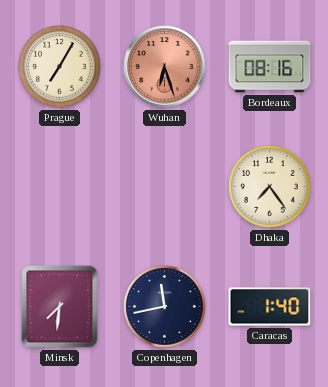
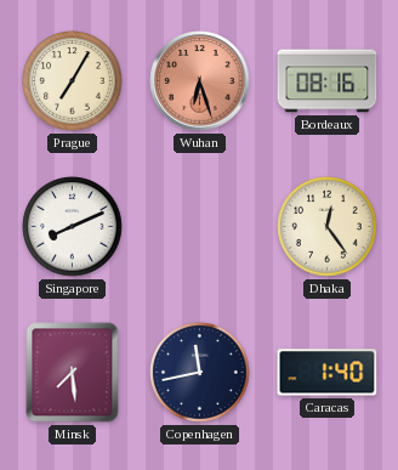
Singapore: none -> 8:11 (73, 227)
Dhaka: 7:24 -> 12:24 (328, 227)
Minsk: 7:31 -> 7:29 (73, 373)
